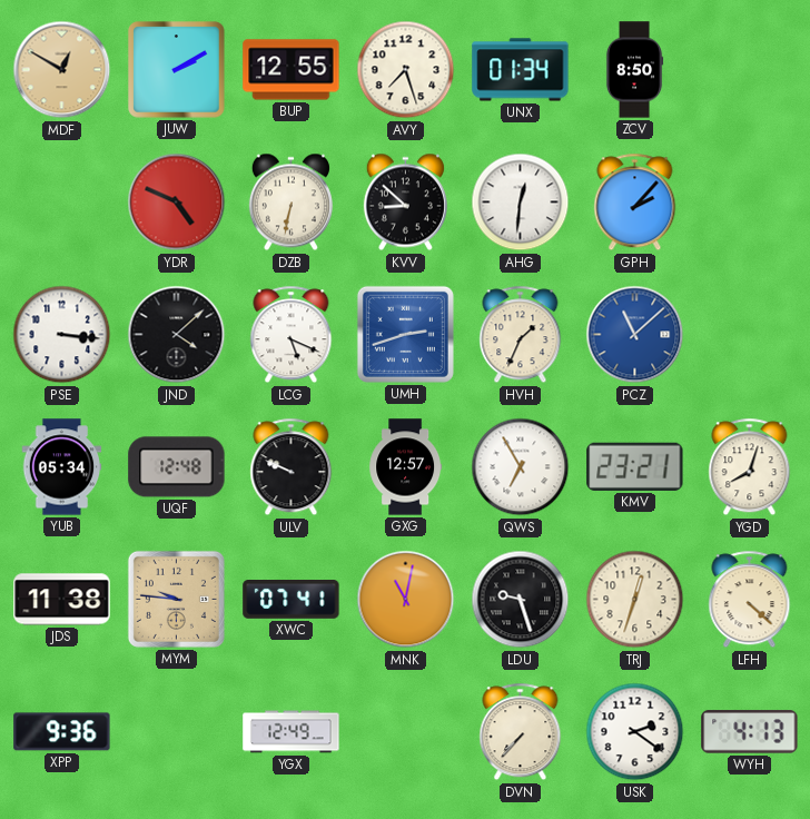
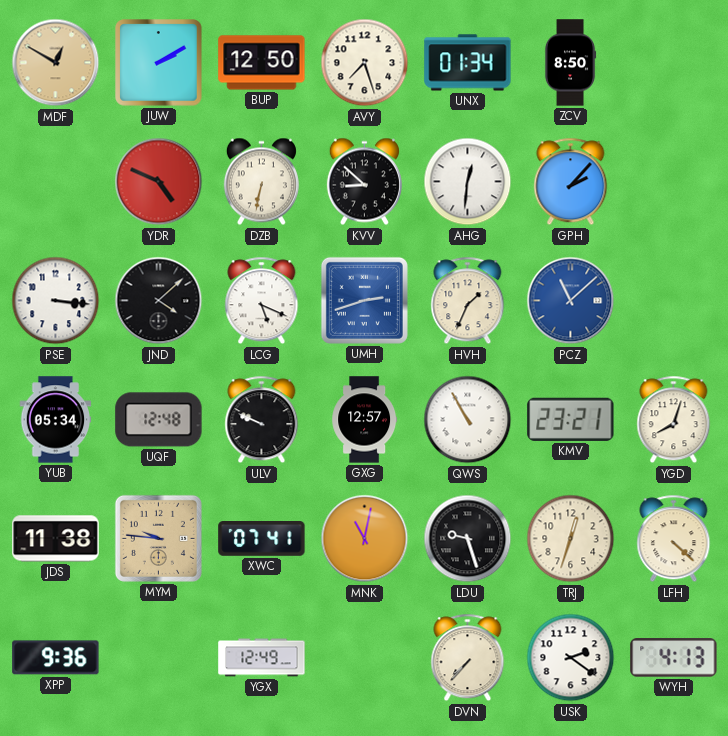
BUP: 12:55 -> 12:50 (262, 63)
QWS: 6:55 -> 10:55 (468, 420)
